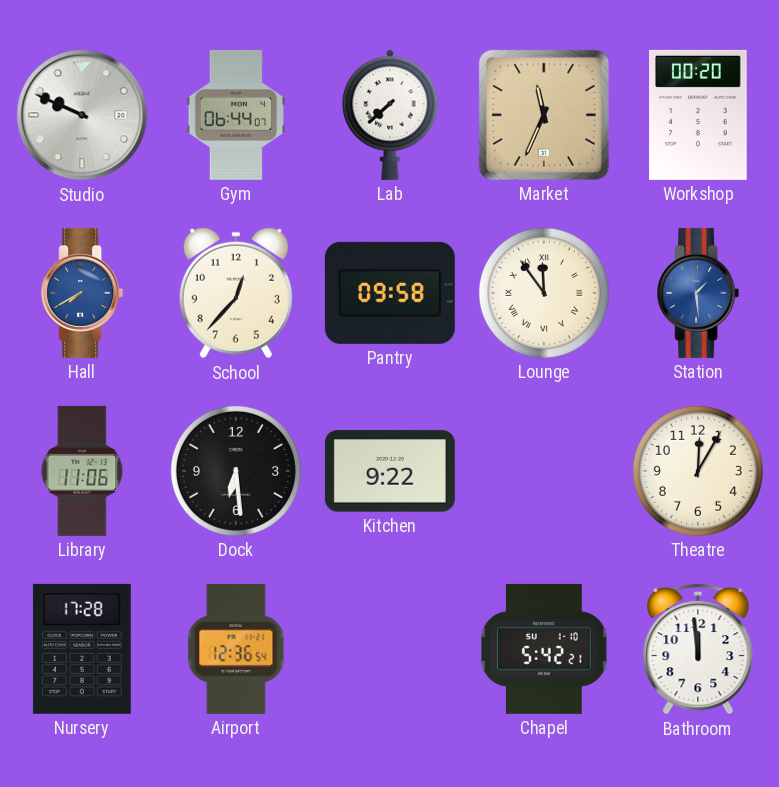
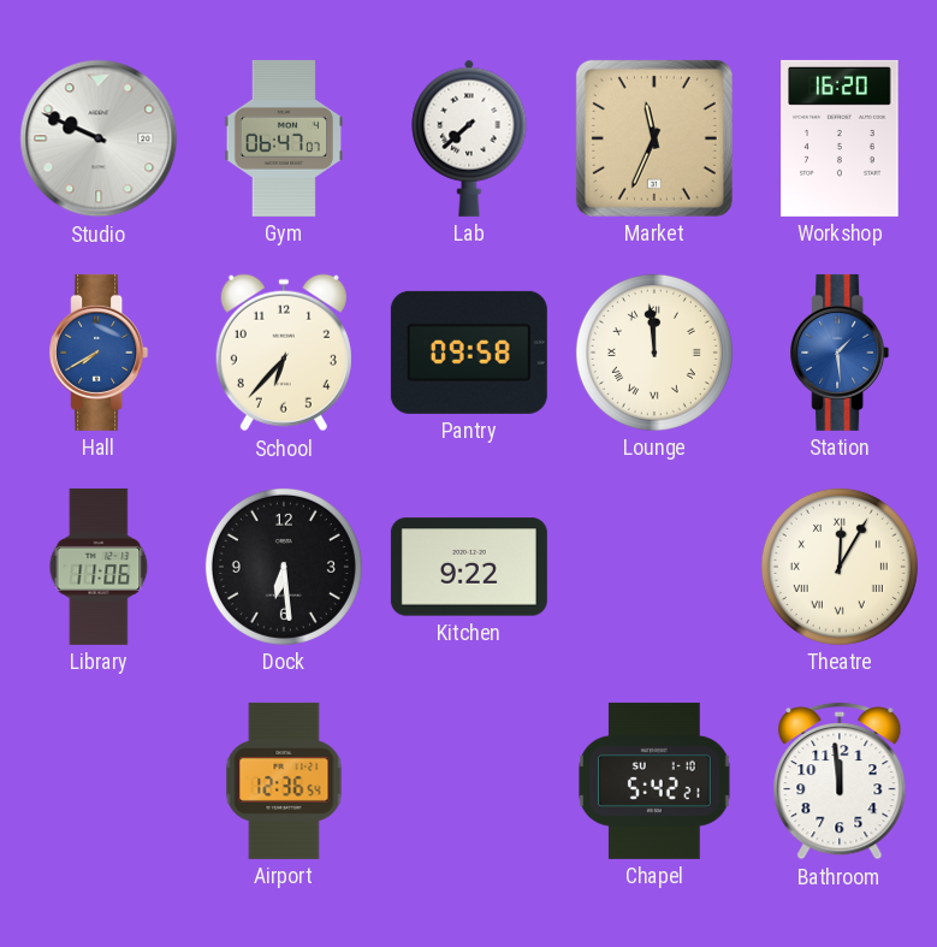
Gym: 06:44 -> 06:47 (283, 138)
Workshop: 00:20 -> 16:20 (840, 138)
School: 12:37 -> 6:37 (284, 353)
Lounge: 11:54 -> 11:59 (654, 353)
Theatre numerals: Arabic -> Roman (840, 567)
Nursery: 17:28 -> none (82, 649)
